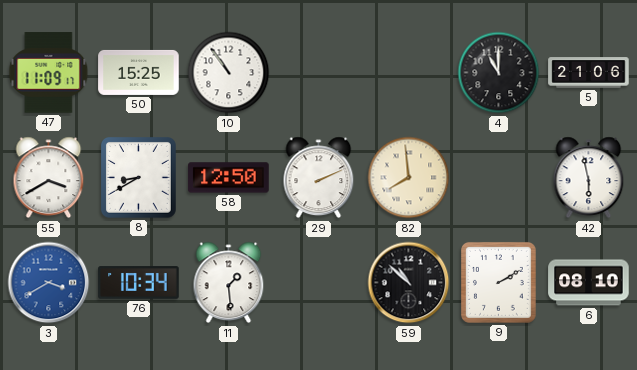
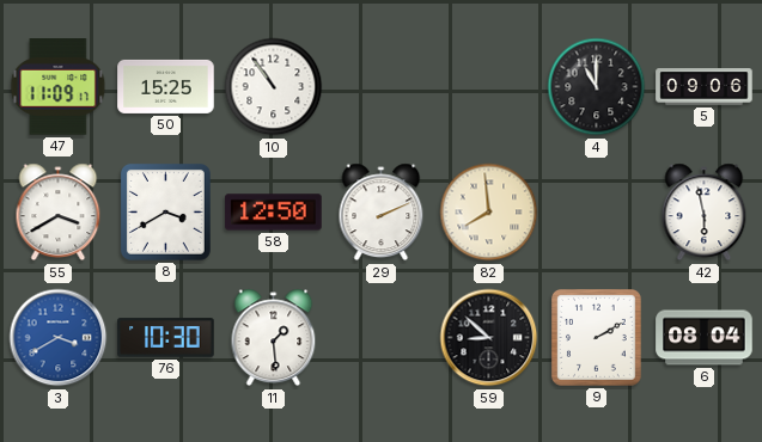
5: 21:06 -> 09:06 (705, 87)
8: 8:40 -> 3:40 (165, 213)
76: 10:34 -> 10:30 (166, 338)
59: 10:52 -> 8:52 (489, 338)
6: 08:10 -> 08:04 (705, 338)
